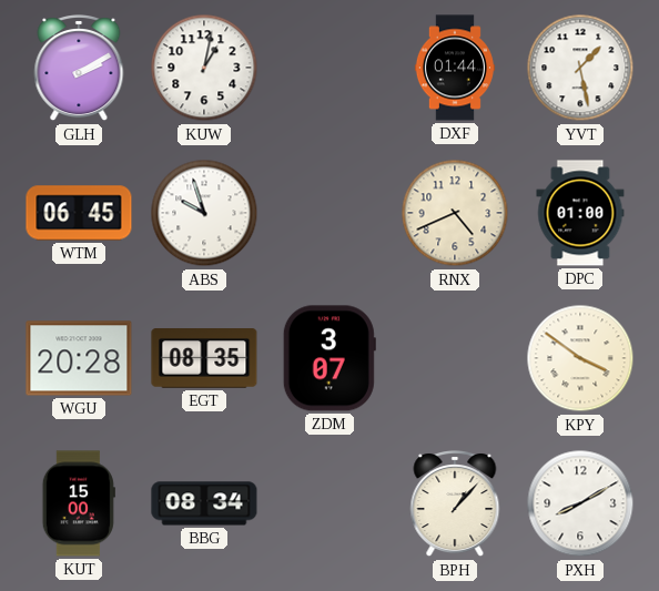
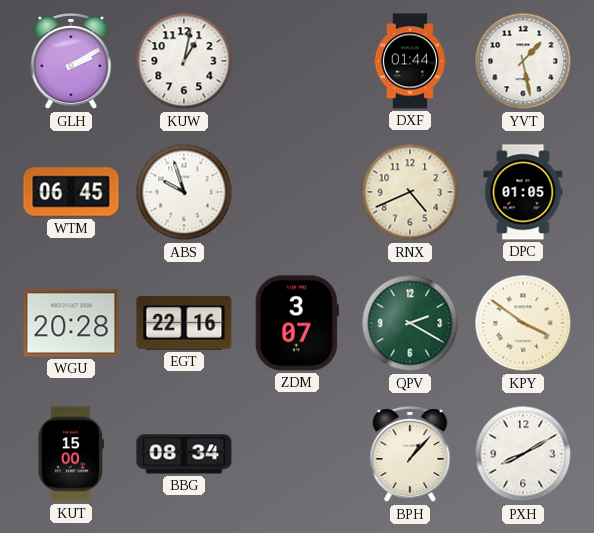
DPC: 01:00 -> 01:05 (523, 192)
EGT: 08:35 -> 22:16 (184, 323)
QPV: none -> 2:20 (410, 323)
